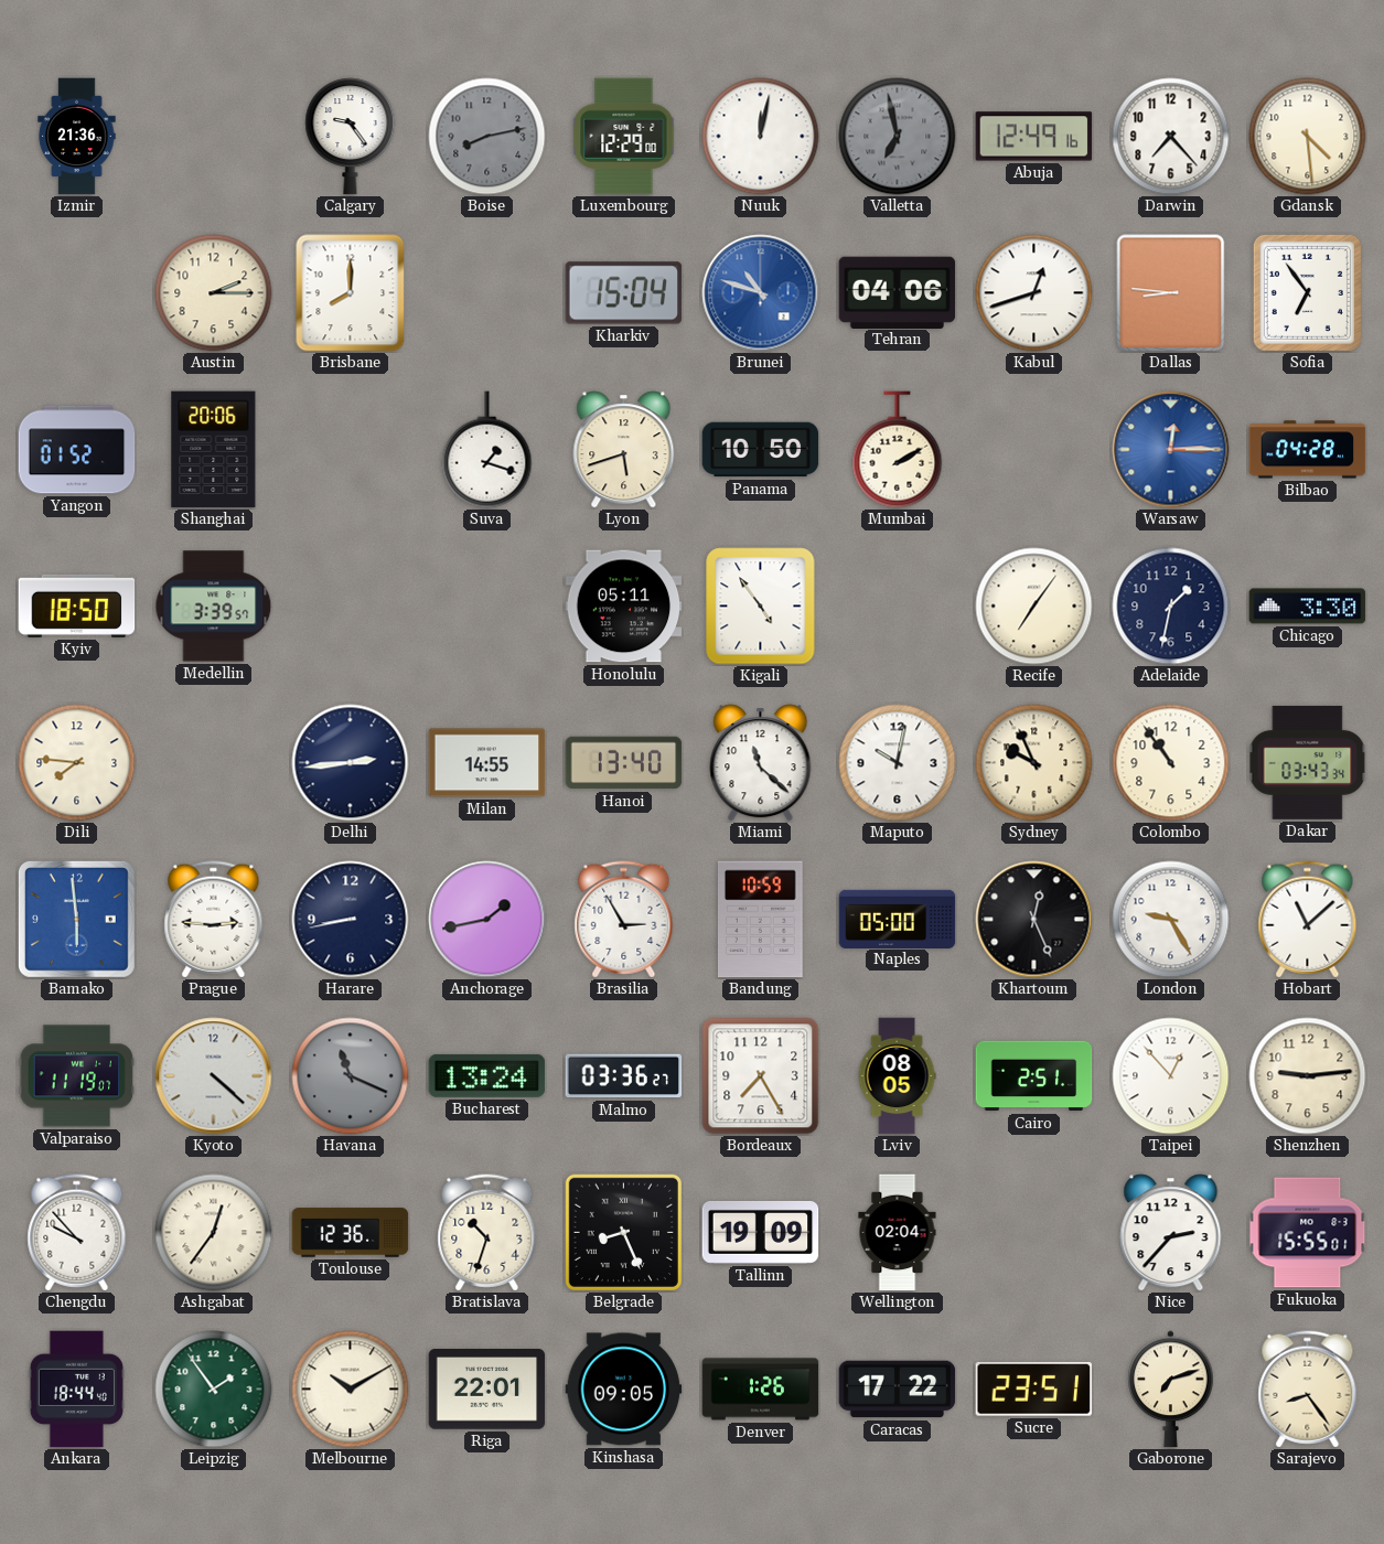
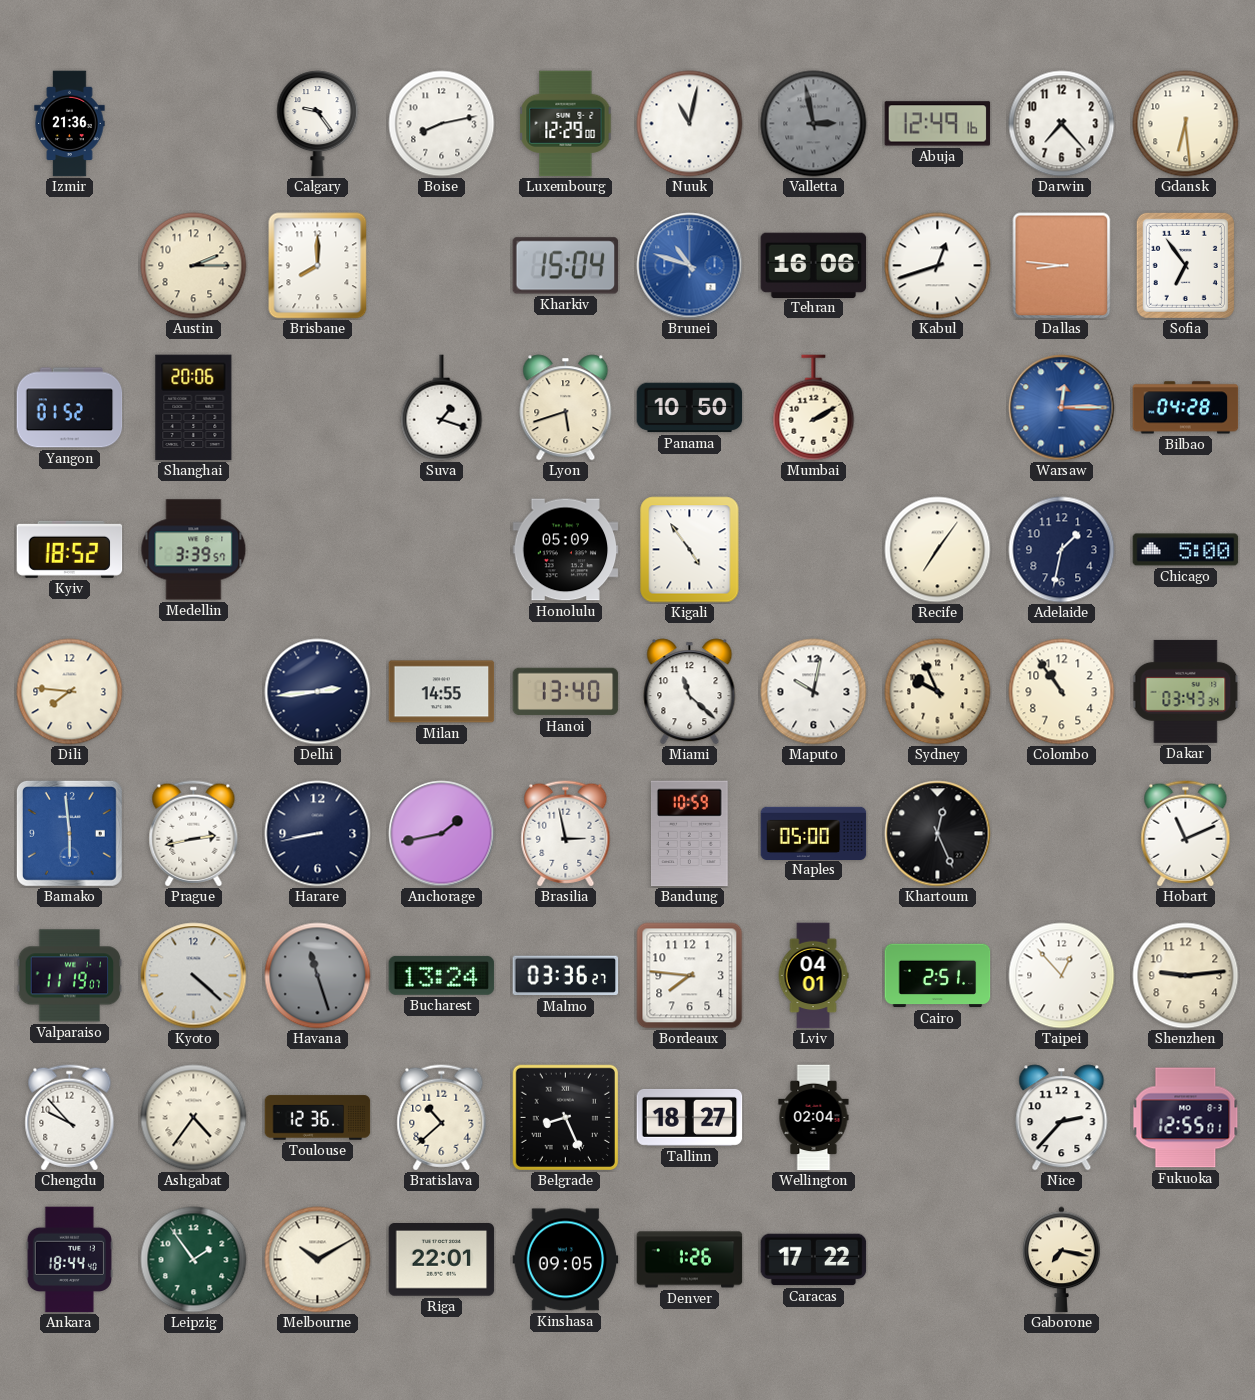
Boise dial: grey -> white (442, 124)
Nuuk: 12:02 -> 11:02 (690, 124)
Valletta: 6:58 -> 2:58 (814, 124)
Gdansk: 4:29 -> 6:29 (1186, 124)
Tehran: 04:06 -> 16:06 (814, 265)
Kyiv: 18:50 -> 18:52 (70, 549)
Honolulu: 05:11 -> 05:09 (566, 550)
Chicago: 3:30 -> 5:00 (1186, 550)
Prague: 2:46 -> 2:43 (194, 834)
Brasilia: 2:55 -> 2:58 (566, 834)
London: 9:25 -> none (1171, 920)
Hobart: 11:08 -> 11:11 (1186, 834)
Havana: 11:19 -> 11:27 (318, 976)
Bordeaux: 7:25 -> 7:46 (690, 976)
Lviv: 08:05 -> 04:01 (813, 976)
Ashgabat: 12:36 -> 4:36 (194, 1118)
Bratislava: 10:33 -> 10:38 (442, 1118)
Tallinn: 19:09 -> 18:27 (690, 1117)
Fukuoka: 15:55 -> 12:55 (1186, 1118)
Sucre: 23:51 -> none (1034, 1390)
Gaborone: 7:12 -> 7:17 (1062, 1260)
Sarajevo: 8:24 -> none (1308, 1390)
